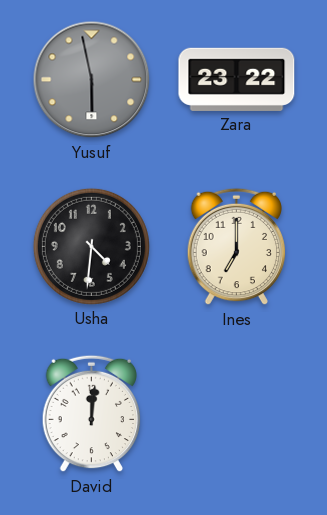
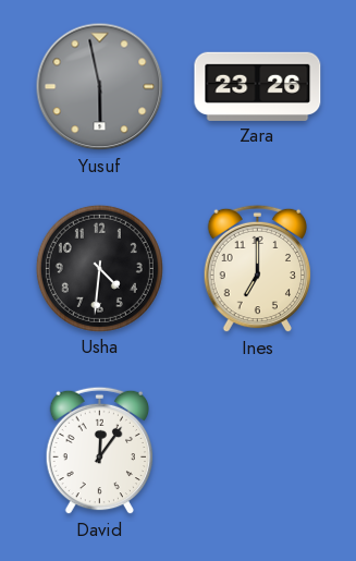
Zara: 23:22 -> 23:26 (258, 86)
David: 12:01 -> 12:06 (100, 451)
